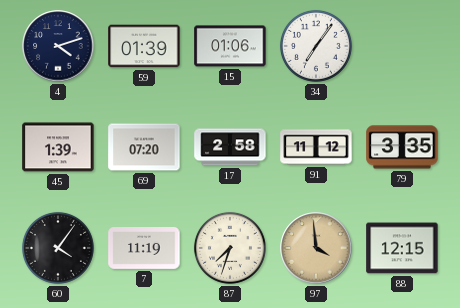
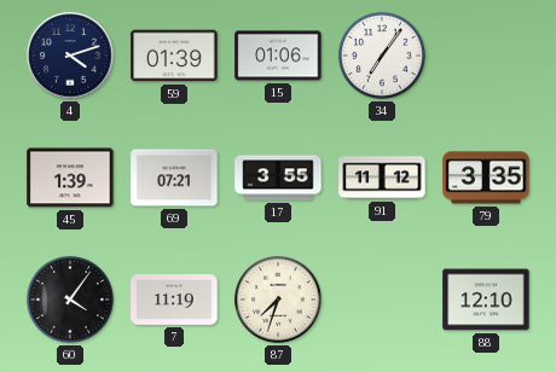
69: 07:20 -> 07:21 (174, 178)
17: 2:58 -> 3:55 (278, 178)
97: 3:59 -> none (316, 248)
88: 12:15 -> 12:10 (486, 300)
